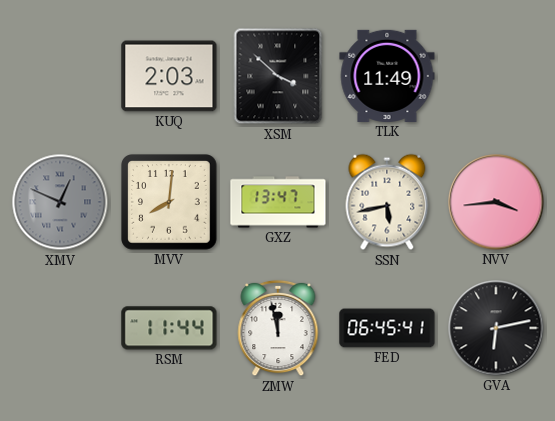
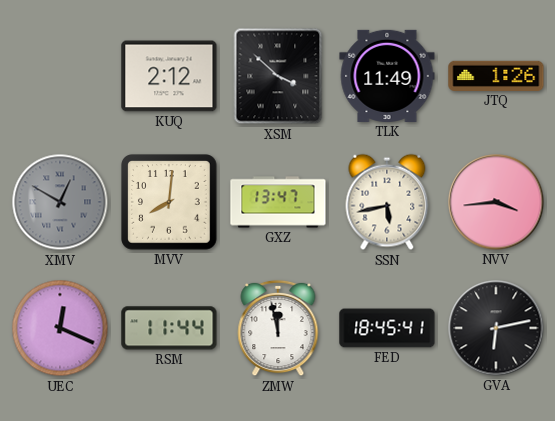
KUQ: 2:03 -> 2:12 (169, 76)
JTQ: none -> 1:26 (496, 76)
XMV: 12:49 -> 12:50 (60, 202)
UEC: none -> 12:19 (60, 328)
FED: 06:45 -> 18:45 (387, 328)
